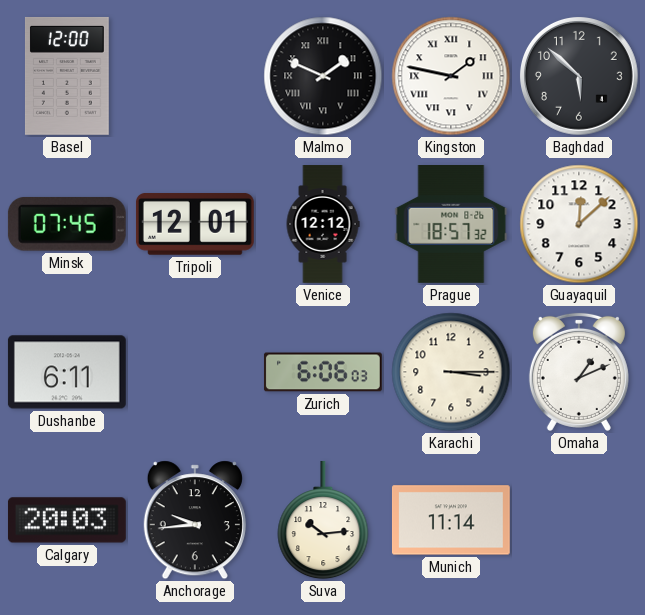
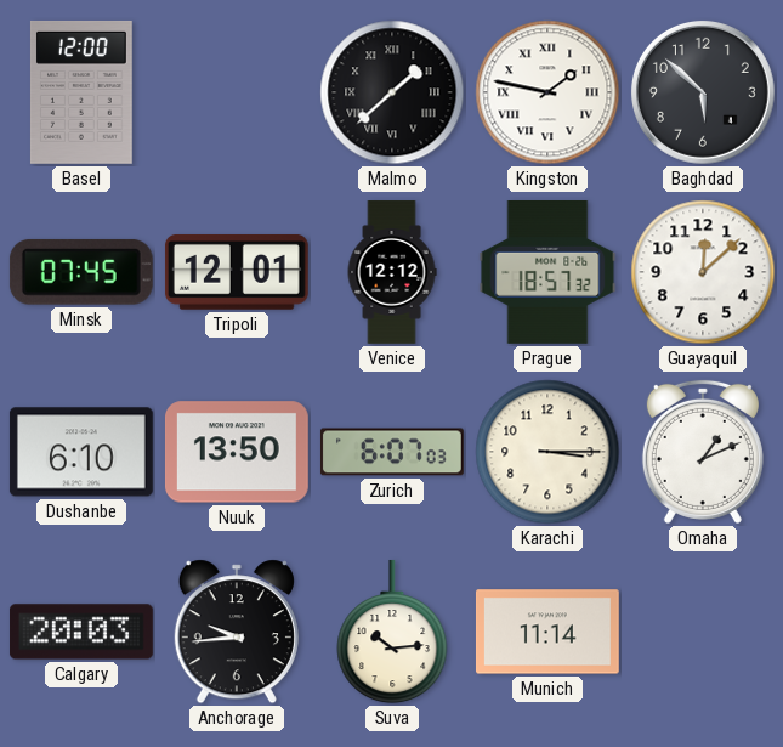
Malmo: 1:49 -> 1:38 (392, 92)
Dushanbe: 6:11 -> 6:10 (81, 452)
Nuuk: none -> 13:50 (237, 452)
Zurich: 6:06 -> 6:07 (392, 452)
